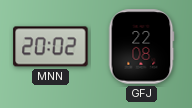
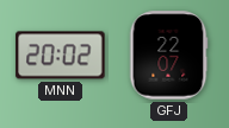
GFJ: 22:08 -> 22:07 (168, 56)
